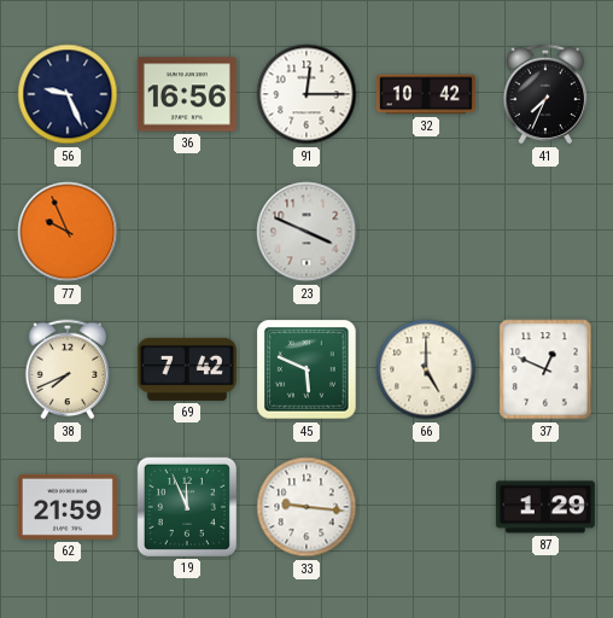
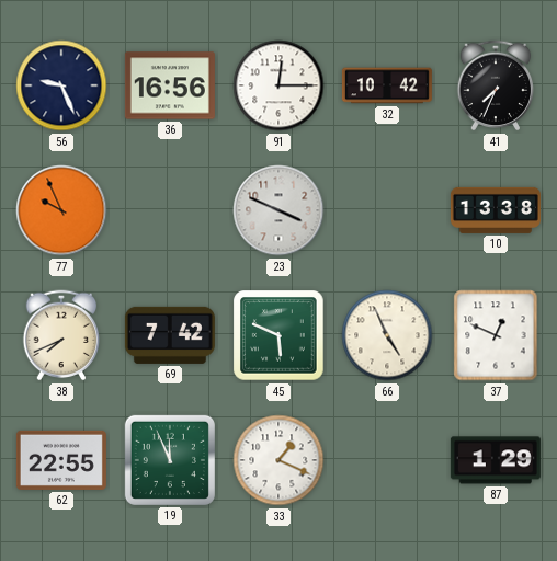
10: none -> 13:38 (496, 210)
66: 5:00 -> 4:56 (387, 335)
62: 21:59 -> 22:55 (61, 460)
33: 9:16 -> 1:19 (278, 460)
